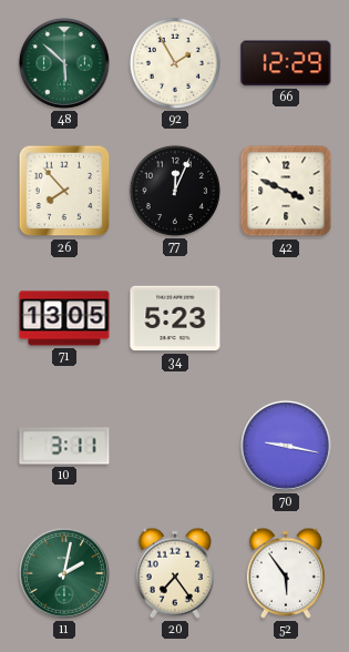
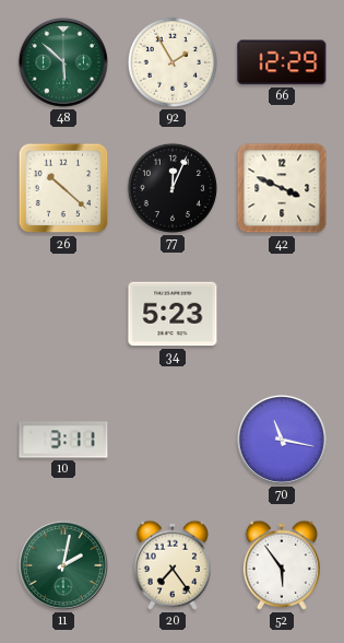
26: 7:53 -> 10:22 (63, 188)
71: 13:05 -> none (64, 318)
70: 9:17 -> 11:17 (282, 440)
